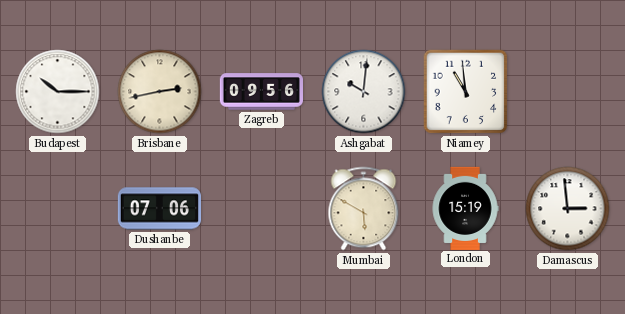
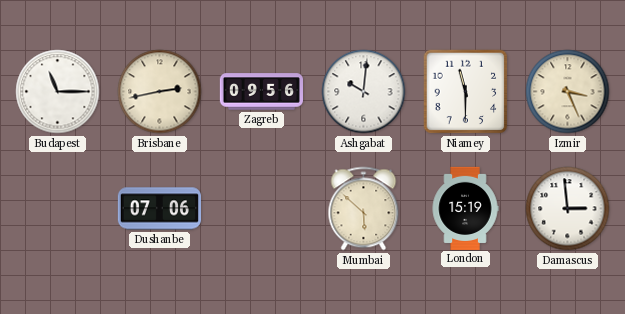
Budapest: 10:15 -> 11:15 (58, 92)
Niamey: 10:59 -> 11:30 (466, 92)
Izmir: none -> 3:26 (568, 92)
Mumbai: 5:50 -> 5:52 (364, 209)
